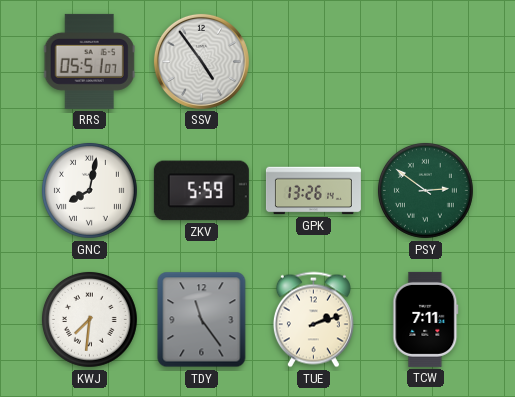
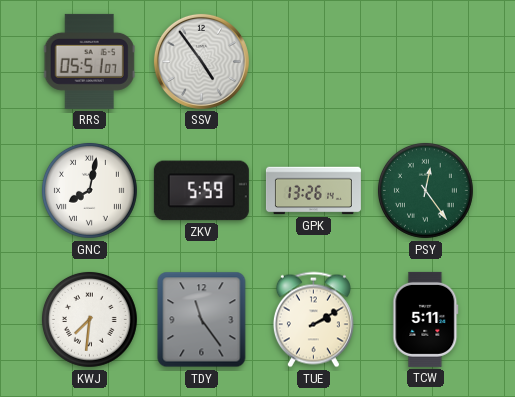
PSY: 2:51 -> 12:24 (425, 190)
TUE: 2:12 -> 2:10 (313, 320)
TCW: 7:11 -> 5:11 (426, 319)
